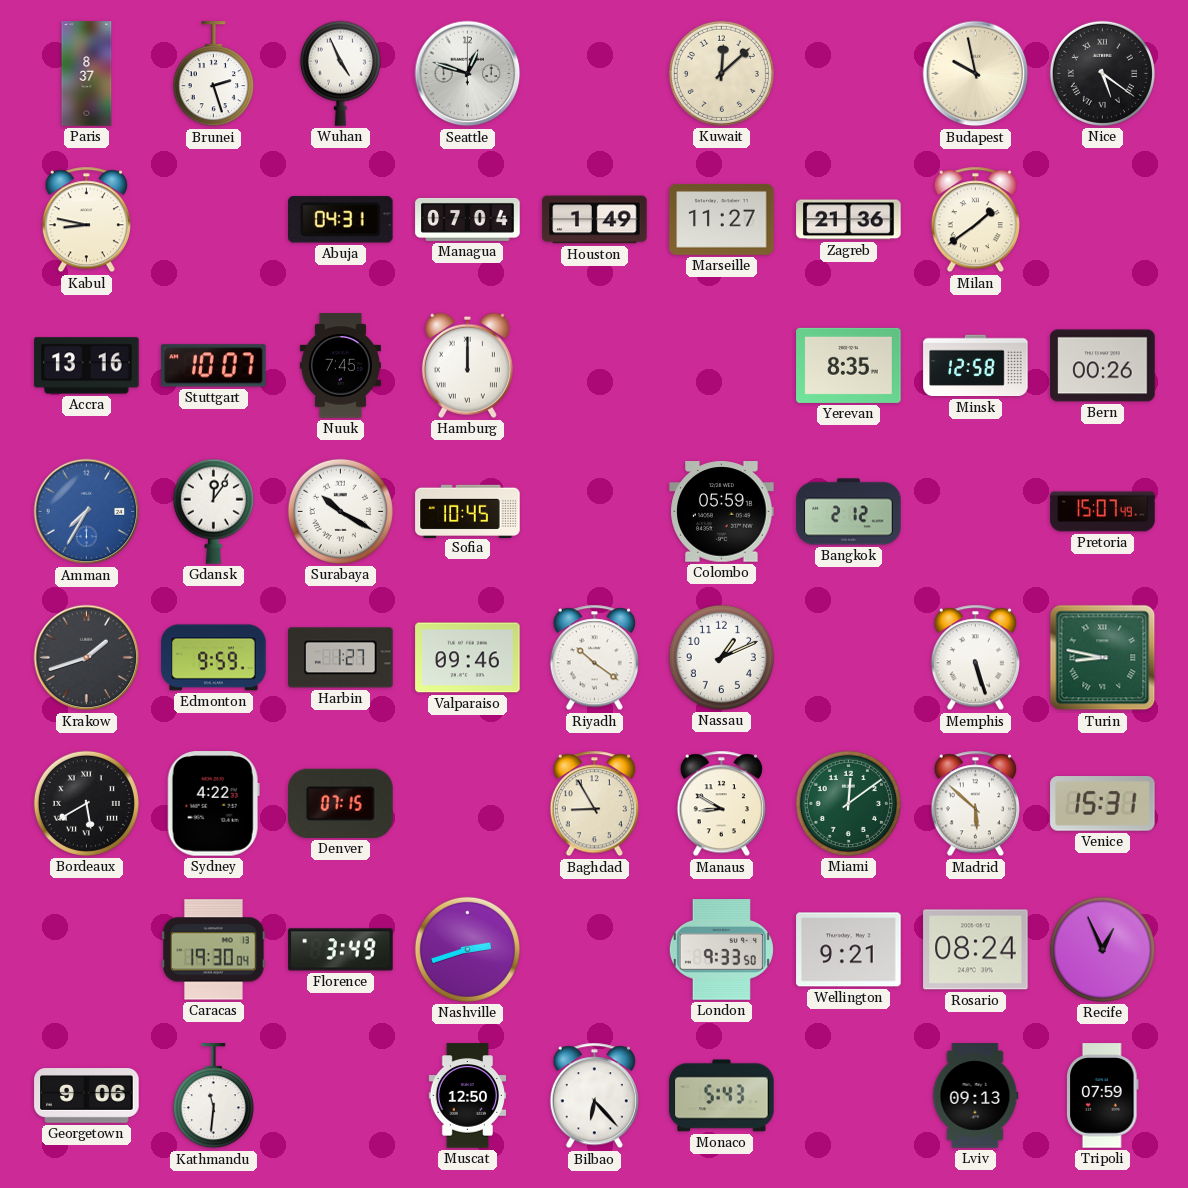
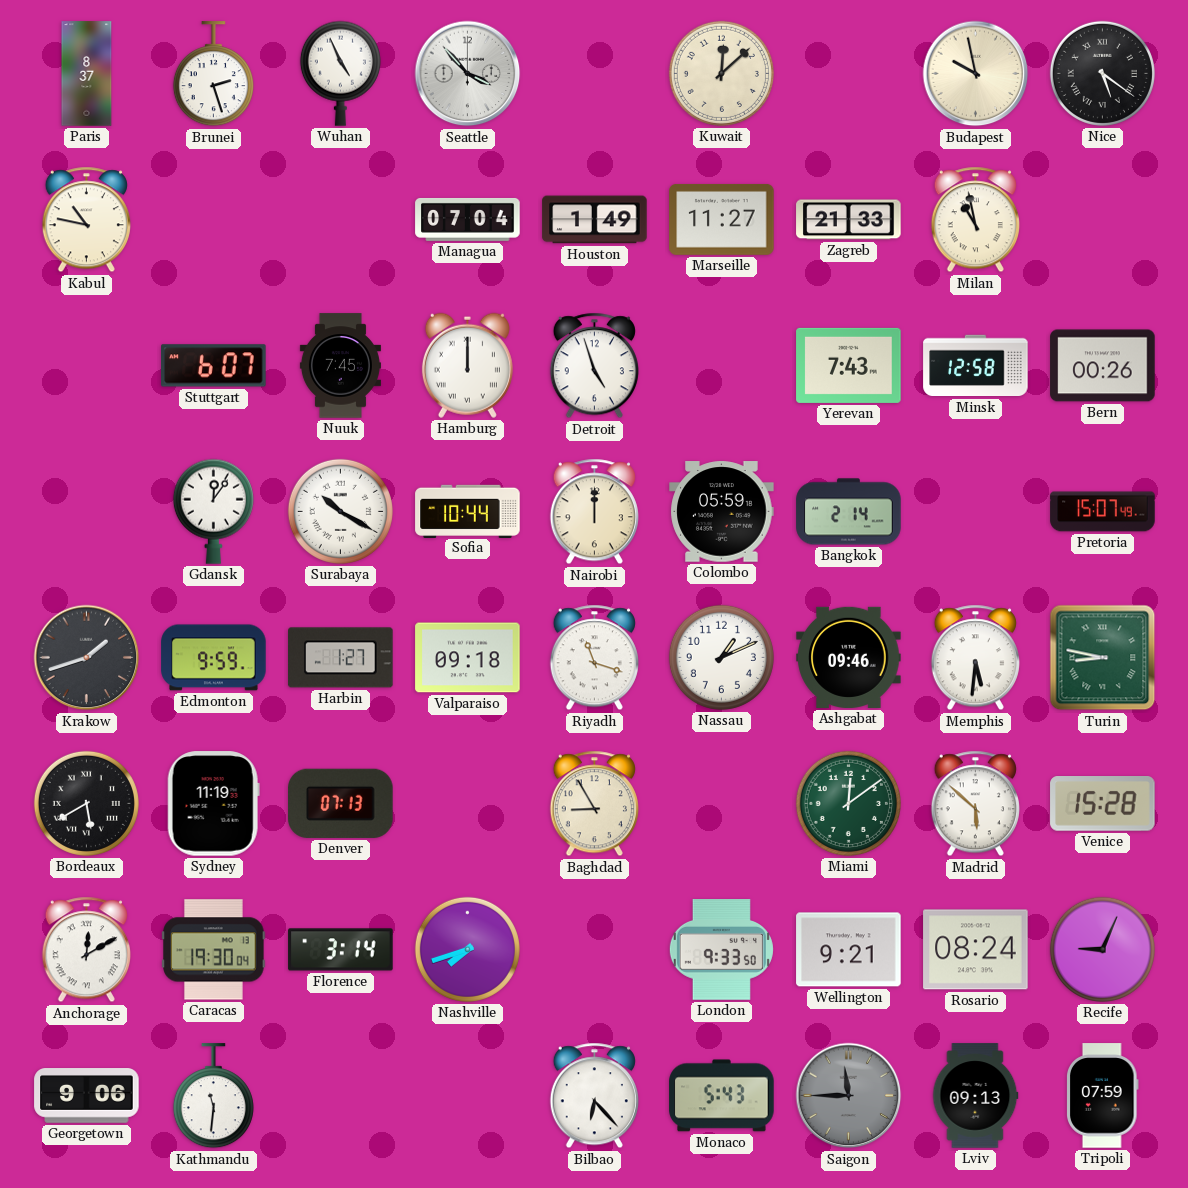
Seattle: 12:48 -> 3:53 (468, 74)
Kabul: 8:47 -> 10:47 (86, 220)
Abuja: 04:31 -> none (341, 220)
Zagreb: 21:36 -> 21:33 (849, 220)
Milan: 1:39 -> 10:58 (975, 220)
Accra: 13:16 -> none (87, 366)
Stuttgart: 10:07 -> 6:07 (214, 366)
Detroit: none -> 4:57 (594, 366)
Yerevan: 8:35 -> 7:43 (849, 365)
Amman: 7:35 -> none (87, 512)
Sofia: 10:45 -> 10:44 (468, 511)
Nairobi: none -> 12:00 (594, 512)
Bangkok: 2:12 -> 2:14 (849, 512)
Valparaiso: 09:46 -> 09:18 (468, 658)
Riyadh: 10:21 -> 11:18 (594, 658)
Ashgabat: none -> 09:46 (849, 657)
Memphis: 5:27 -> 5:31 (975, 658)
Sydney: 4:22 -> 11:19 (213, 804)
Denver: 07:15 -> 07:13 (341, 803)
Manaus: 8:50 -> none (721, 804)
Venice: 15:31 -> 15:28 (1103, 804)
Anchorage: none -> 12:10 (86, 950)
Florence: 3:49 -> 3:14 (341, 950)
Nashville: 2:42 -> 7:42 (467, 949)
Recife: 12:56 -> 9:04 (1102, 949)
Muscat: 12:50 -> none (468, 1096)
Saigon: none -> 11:45 (849, 1096)
